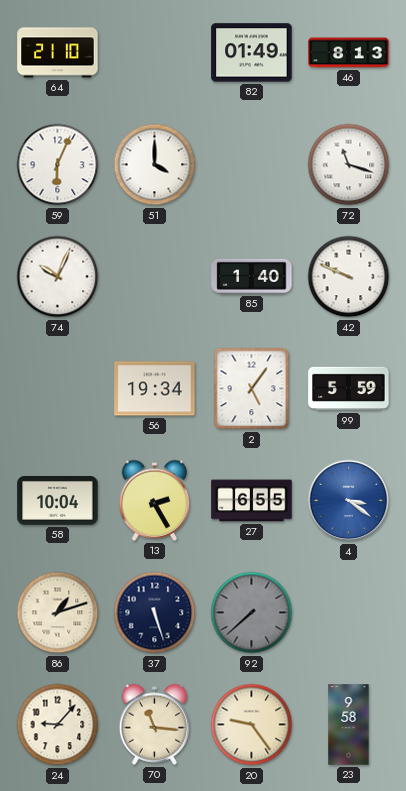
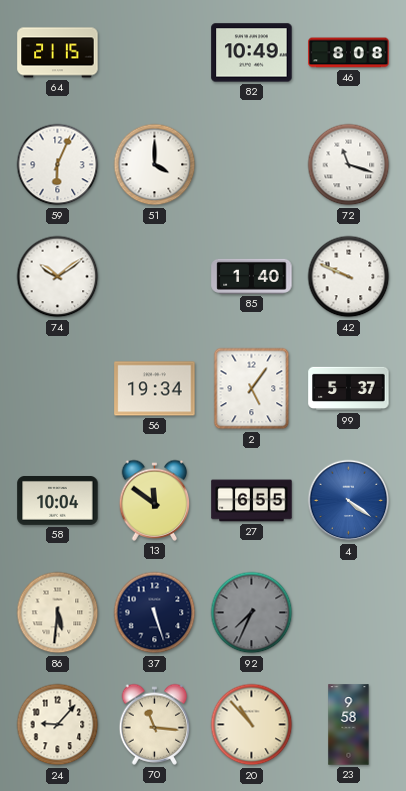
64: 21:10 -> 21:15 (58, 53)
82: 01:49 -> 10:49 (252, 53)
46: 8:13 -> 8:08 (349, 53)
74: 10:04 -> 10:09 (58, 277)
99: 5:59 -> 5:37 (349, 389)
13: 2:25 -> 11:51 (155, 500)
4: 3:21 -> 4:21 (349, 501)
86: 1:12 -> 5:31 (58, 613)
92: 7:38 -> 7:34 (252, 613)
20: 9:24 -> 10:53 (252, 725)
